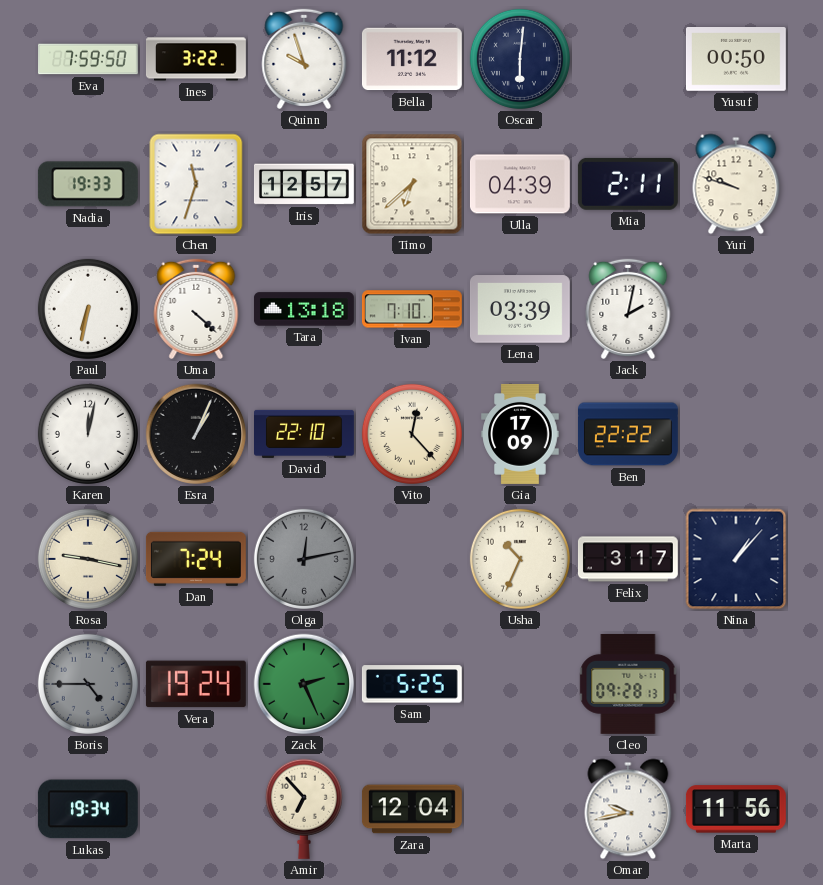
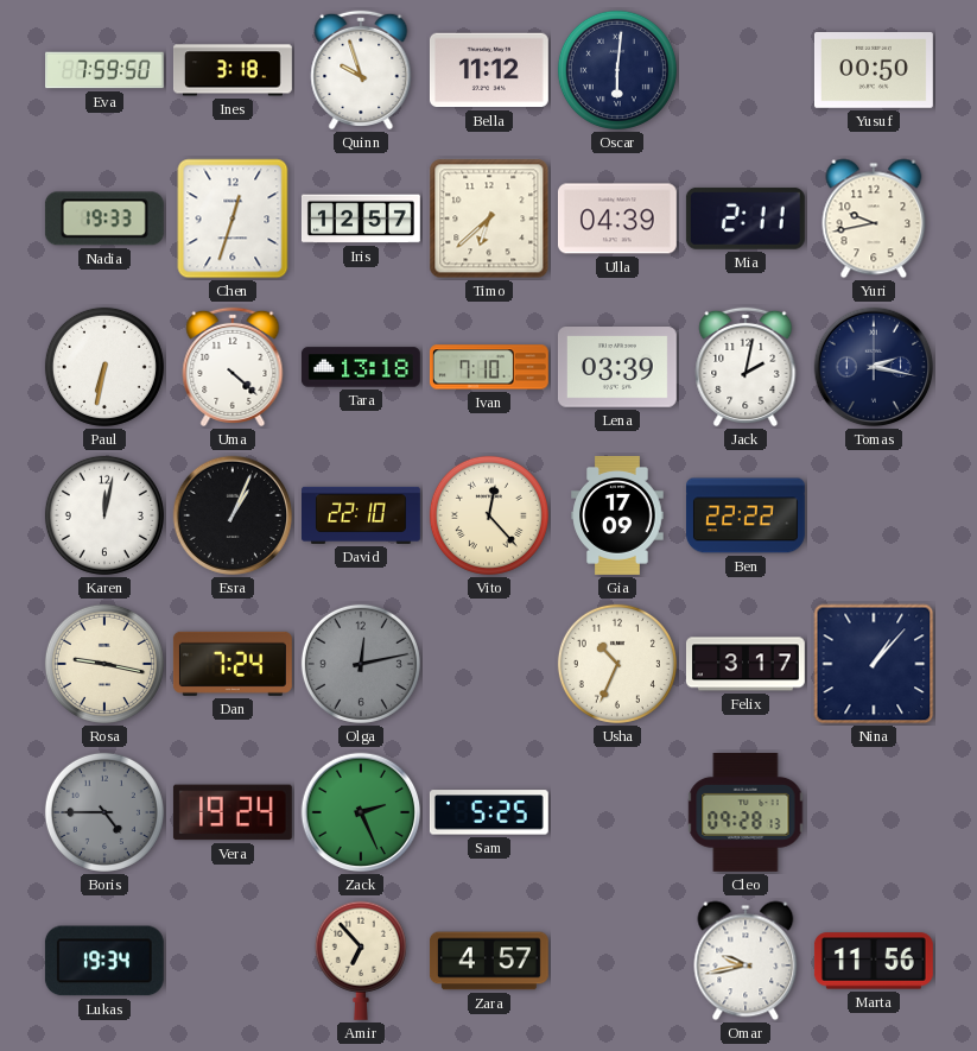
Ines: 3:22 -> 3:18 (233, 70)
Chen: 11:33 -> 12:33 (233, 219)
Yuri: 9:48 -> 9:43 (874, 219)
Tomas: none -> 2:17 (874, 367)
Zara: 12:04 -> 4:57 (489, 961)
